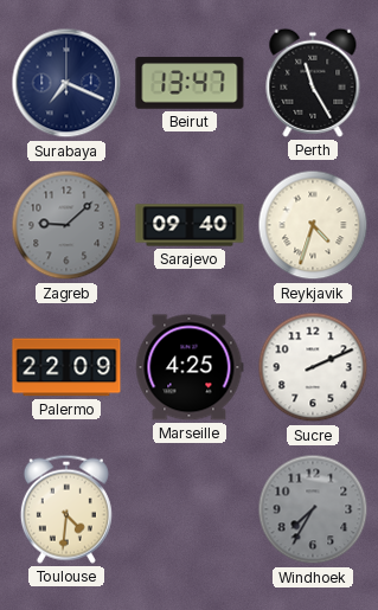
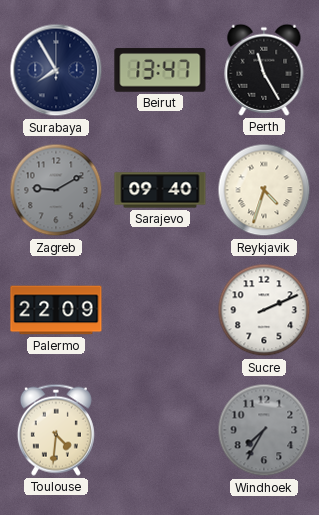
Surabaya: 7:19 -> 7:55 (56, 70)
Zagreb: 9:08 -> 9:10 (56, 190)
Marseille: 4:25 -> none (190, 367)
